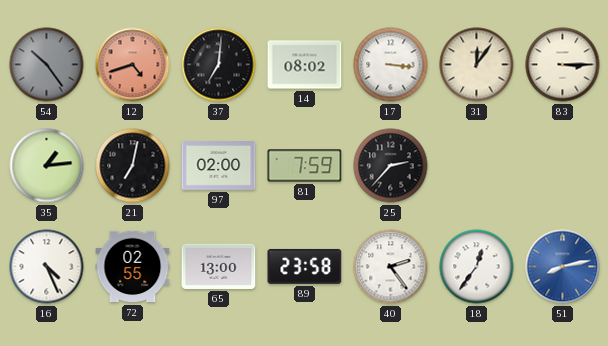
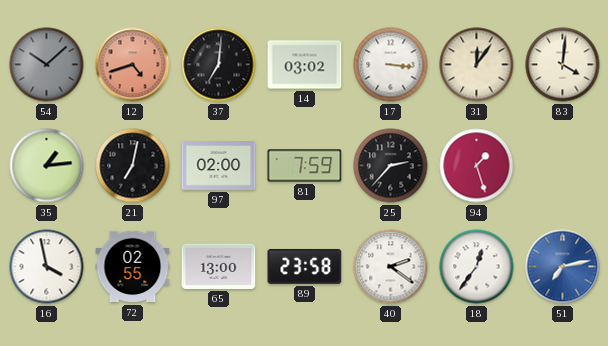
54: 10:24 -> 10:08 (47, 65)
14: 08:02 -> 03:02 (305, 65)
83: 3:15 -> 4:01 (563, 65)
94: none -> 1:27 (477, 166)
16: 4:26 -> 3:58 (47, 267)
40: 2:24 -> 2:21 (391, 267)
51: 8:13 -> 7:13 (563, 267)
